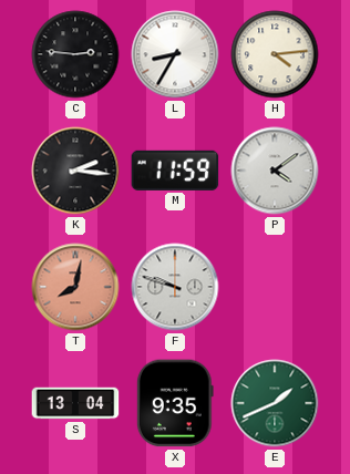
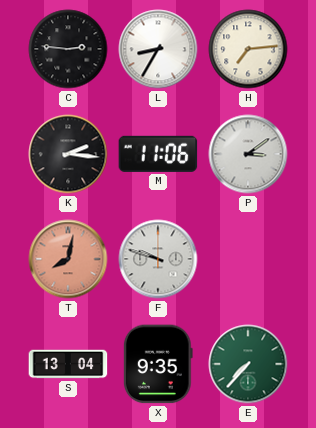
H: 4:14 -> 7:14 (248, 49)
M: 11:59 -> 11:06 (158, 154)
P: 4:09 -> 3:09 (248, 154)
E: 1:41 -> 7:37 (248, 364)
